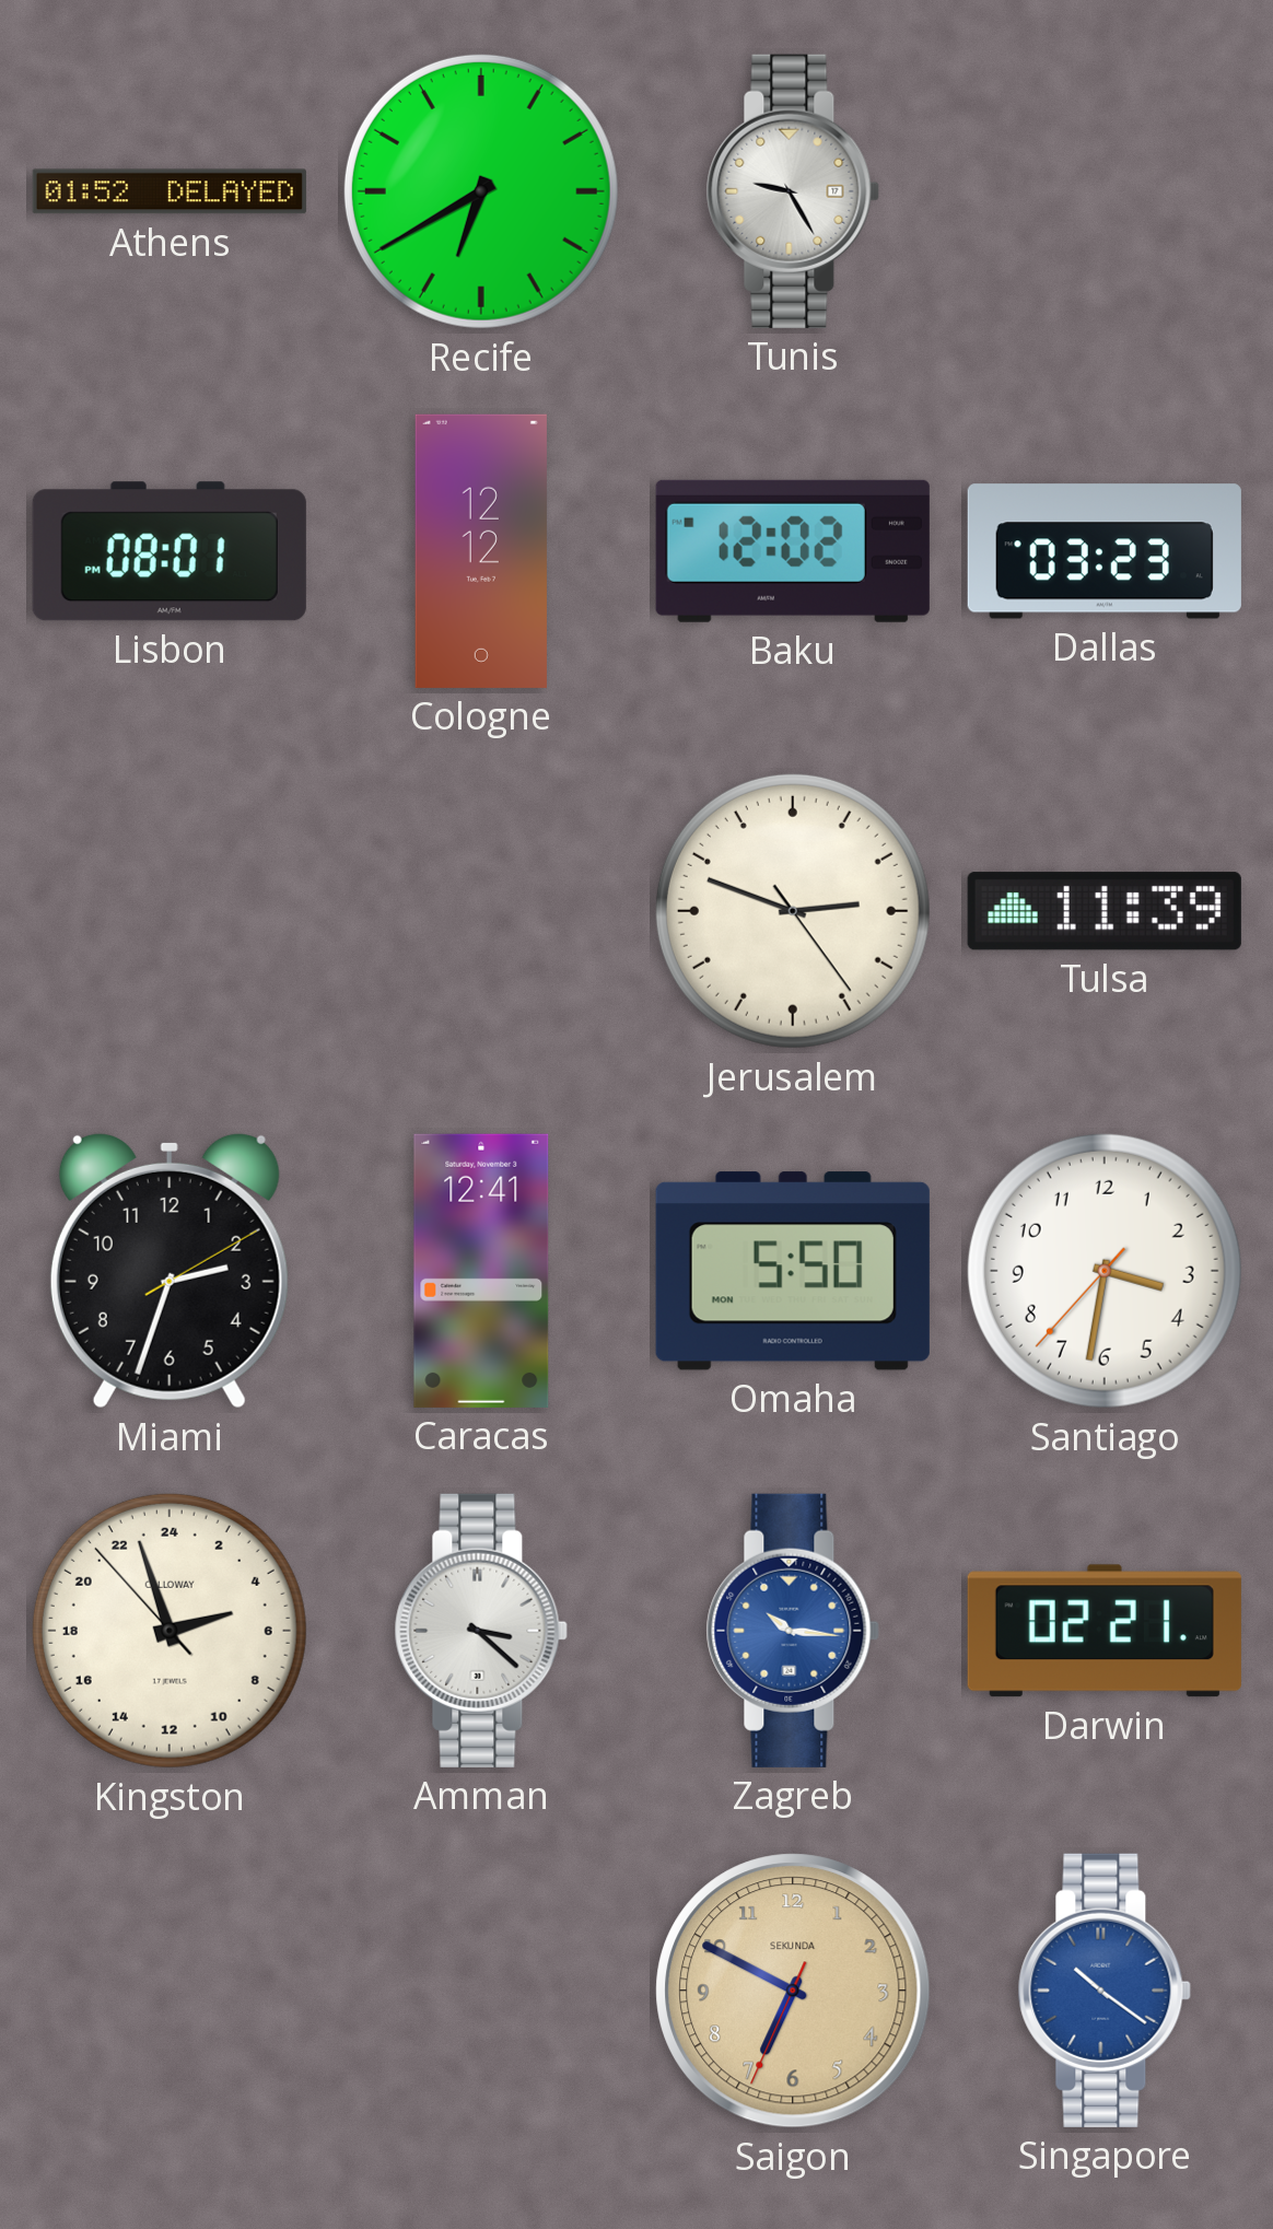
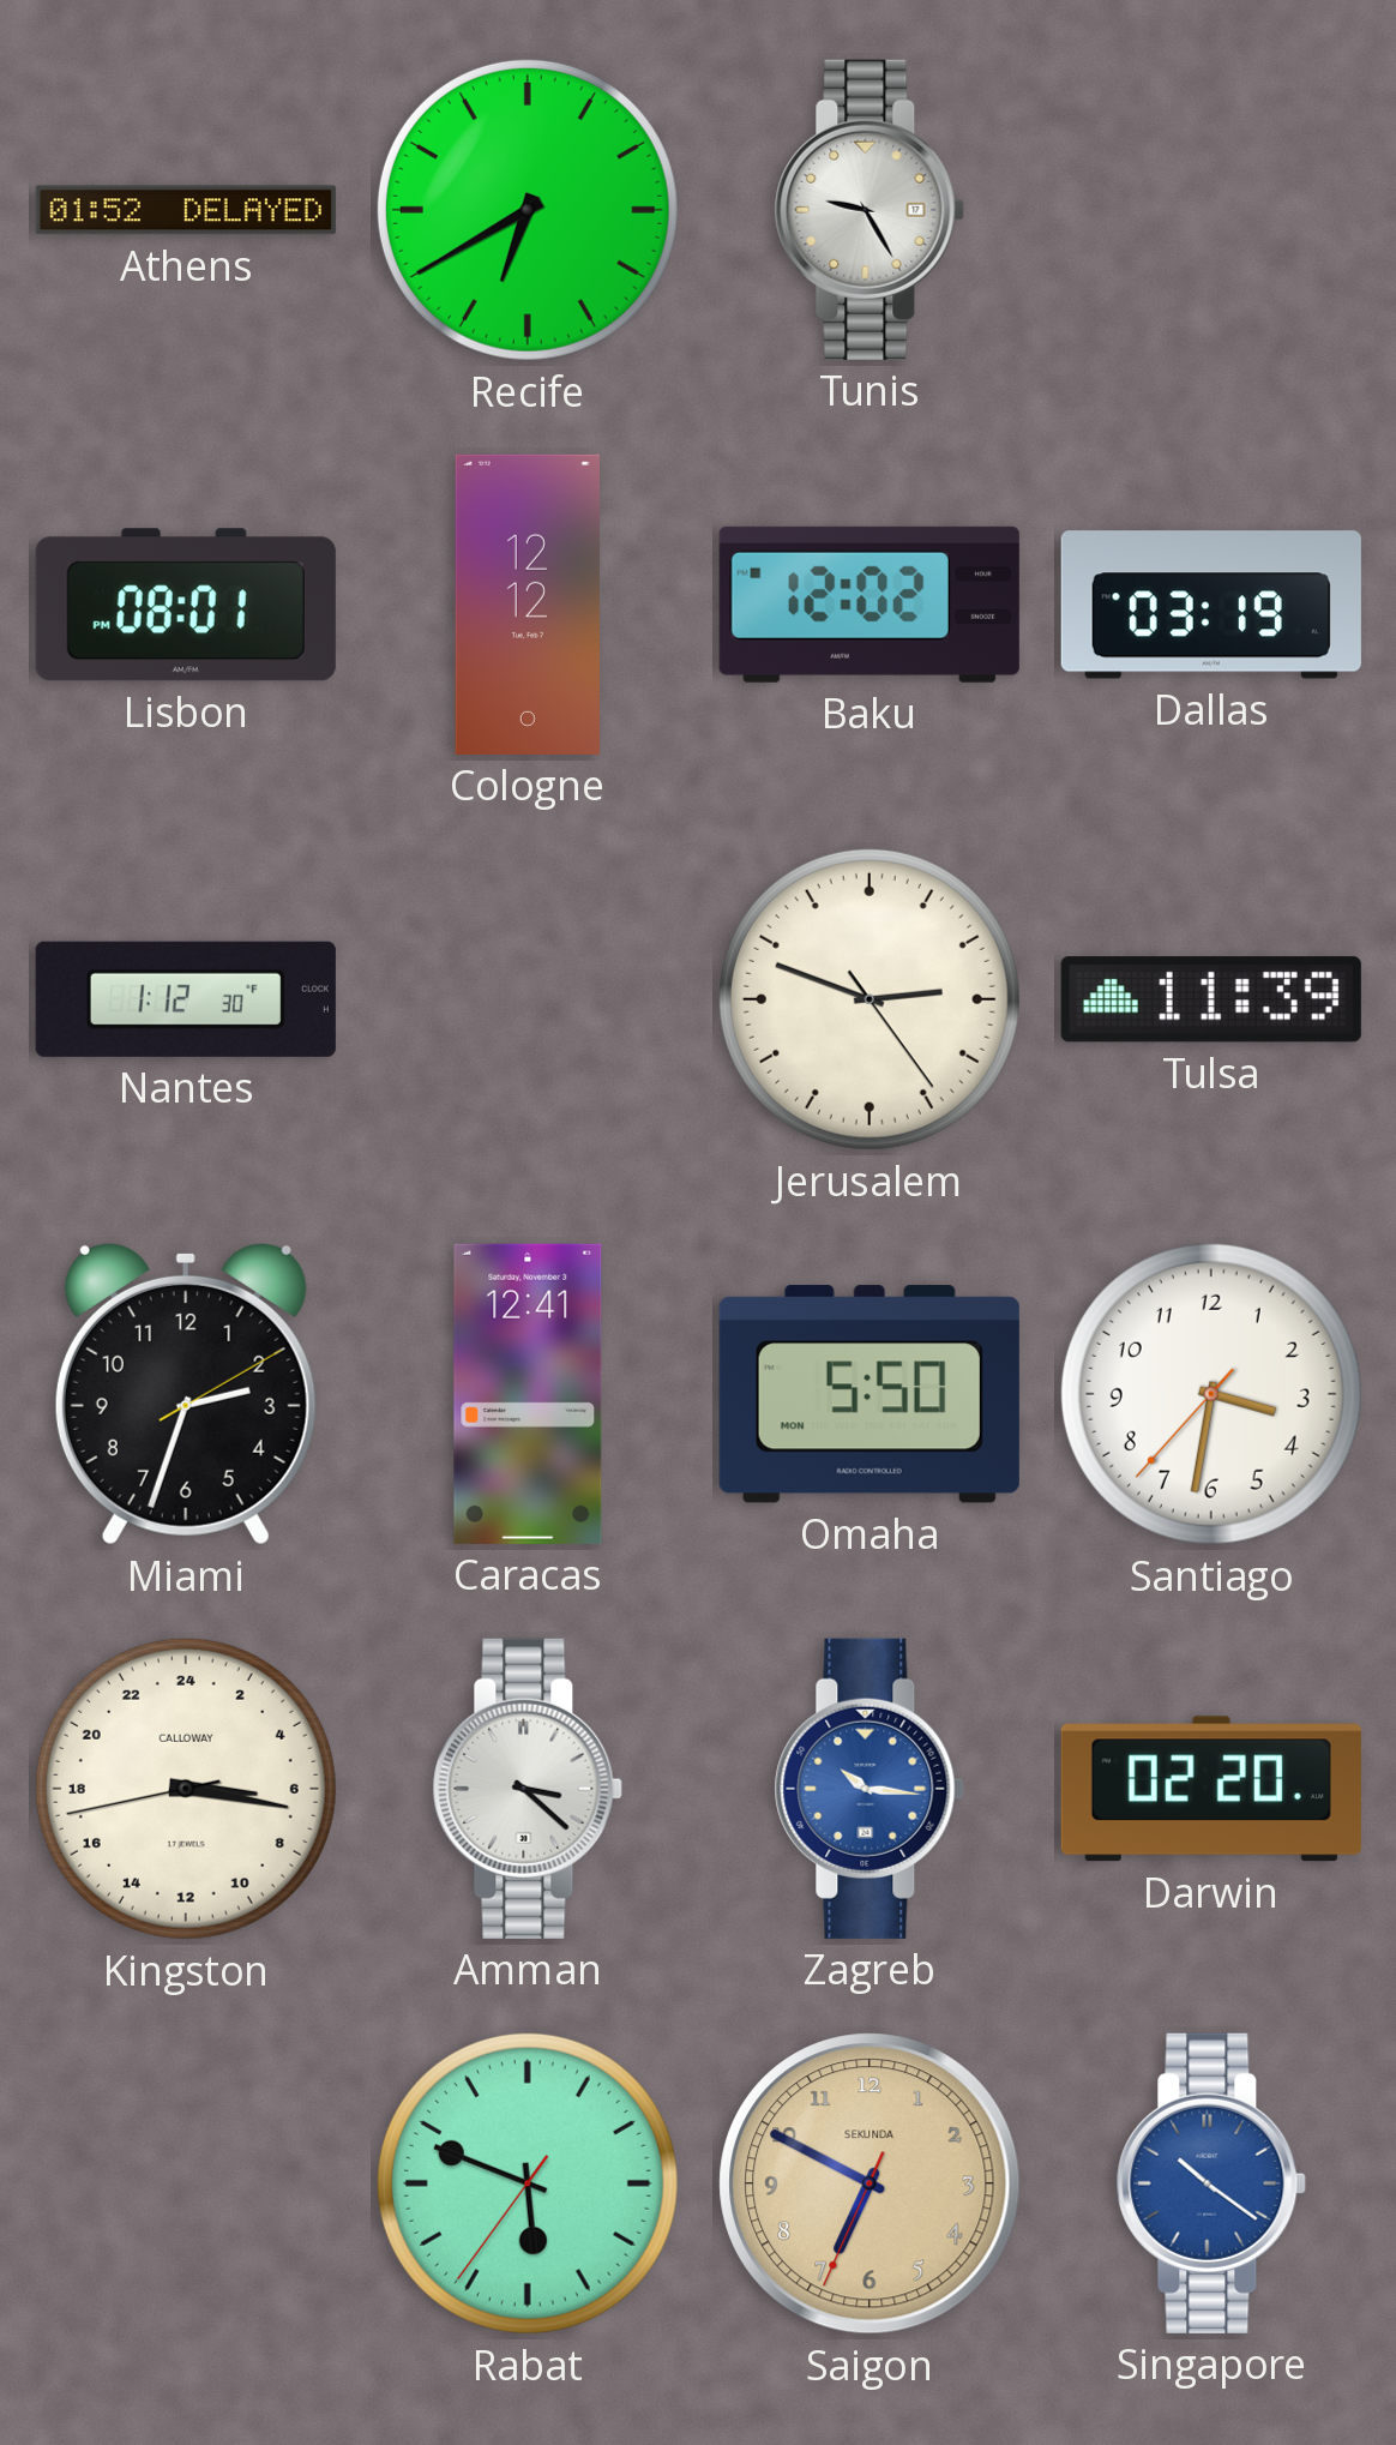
Dallas: 03:23 -> 03:19 (1211, 605)
Nantes: none -> 1:12 (186, 999)
Kingston: 4:56 -> 6:16 (186, 1789)
Darwin: 02:21 -> 02:20 (1211, 1789)
Rabat: none -> 5:48 (528, 2183)
